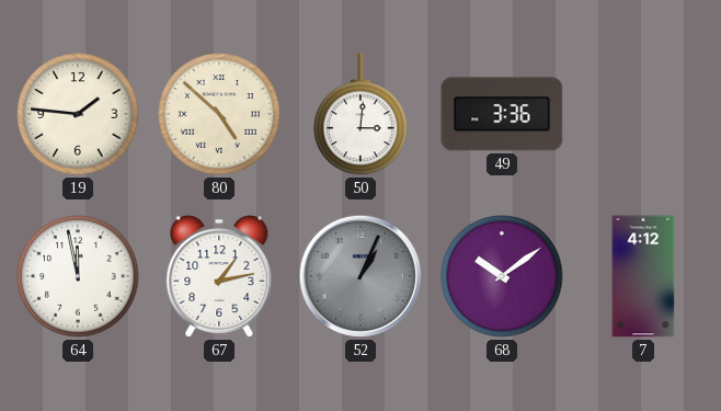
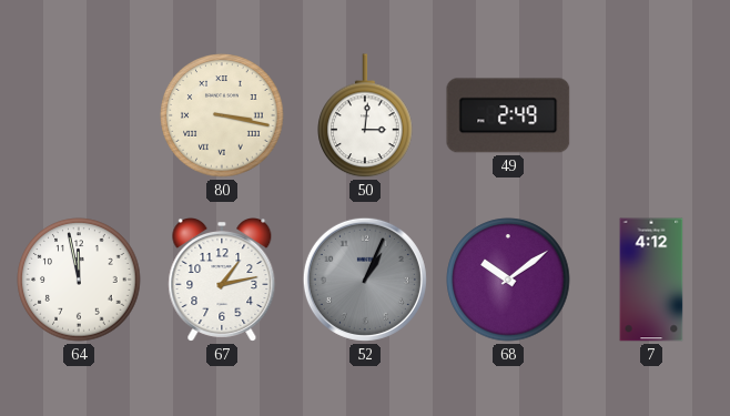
19: 1:46 -> none (78, 114)
80: 4:52 -> 3:17 (222, 115)
49: 3:36 -> 2:49 (508, 115)
